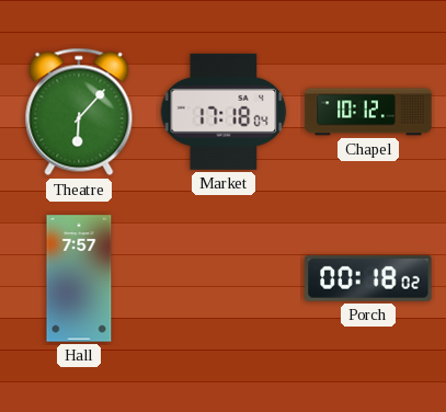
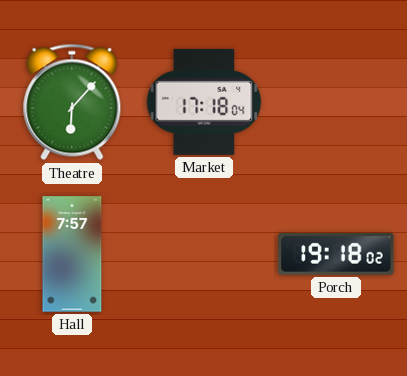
Chapel: 10:12 -> none (368, 112)
Porch: 00:18 -> 19:18 (336, 254)
